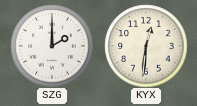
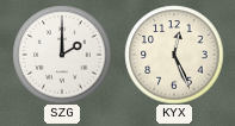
KYX: 12:31 -> 12:26 (174, 55)
